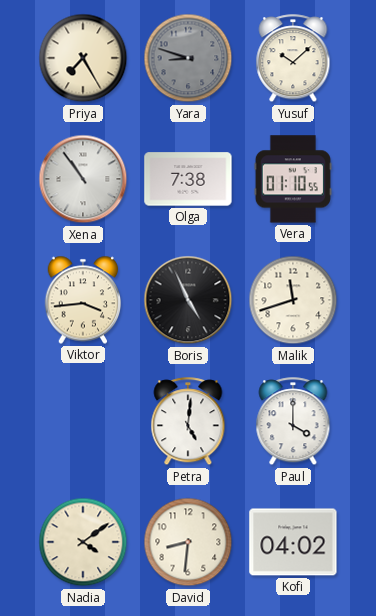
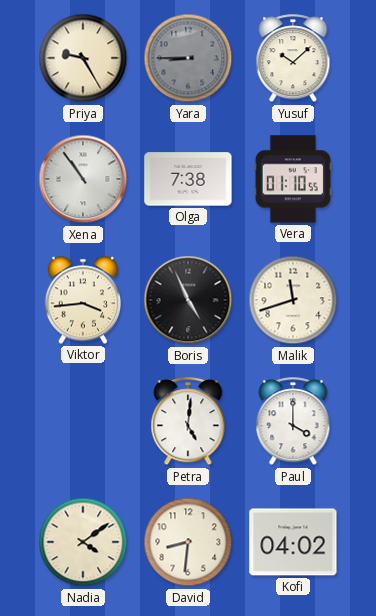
Priya: 7:25 -> 9:25 (83, 58)
Yara: 8:48 -> 8:45 (188, 58)
